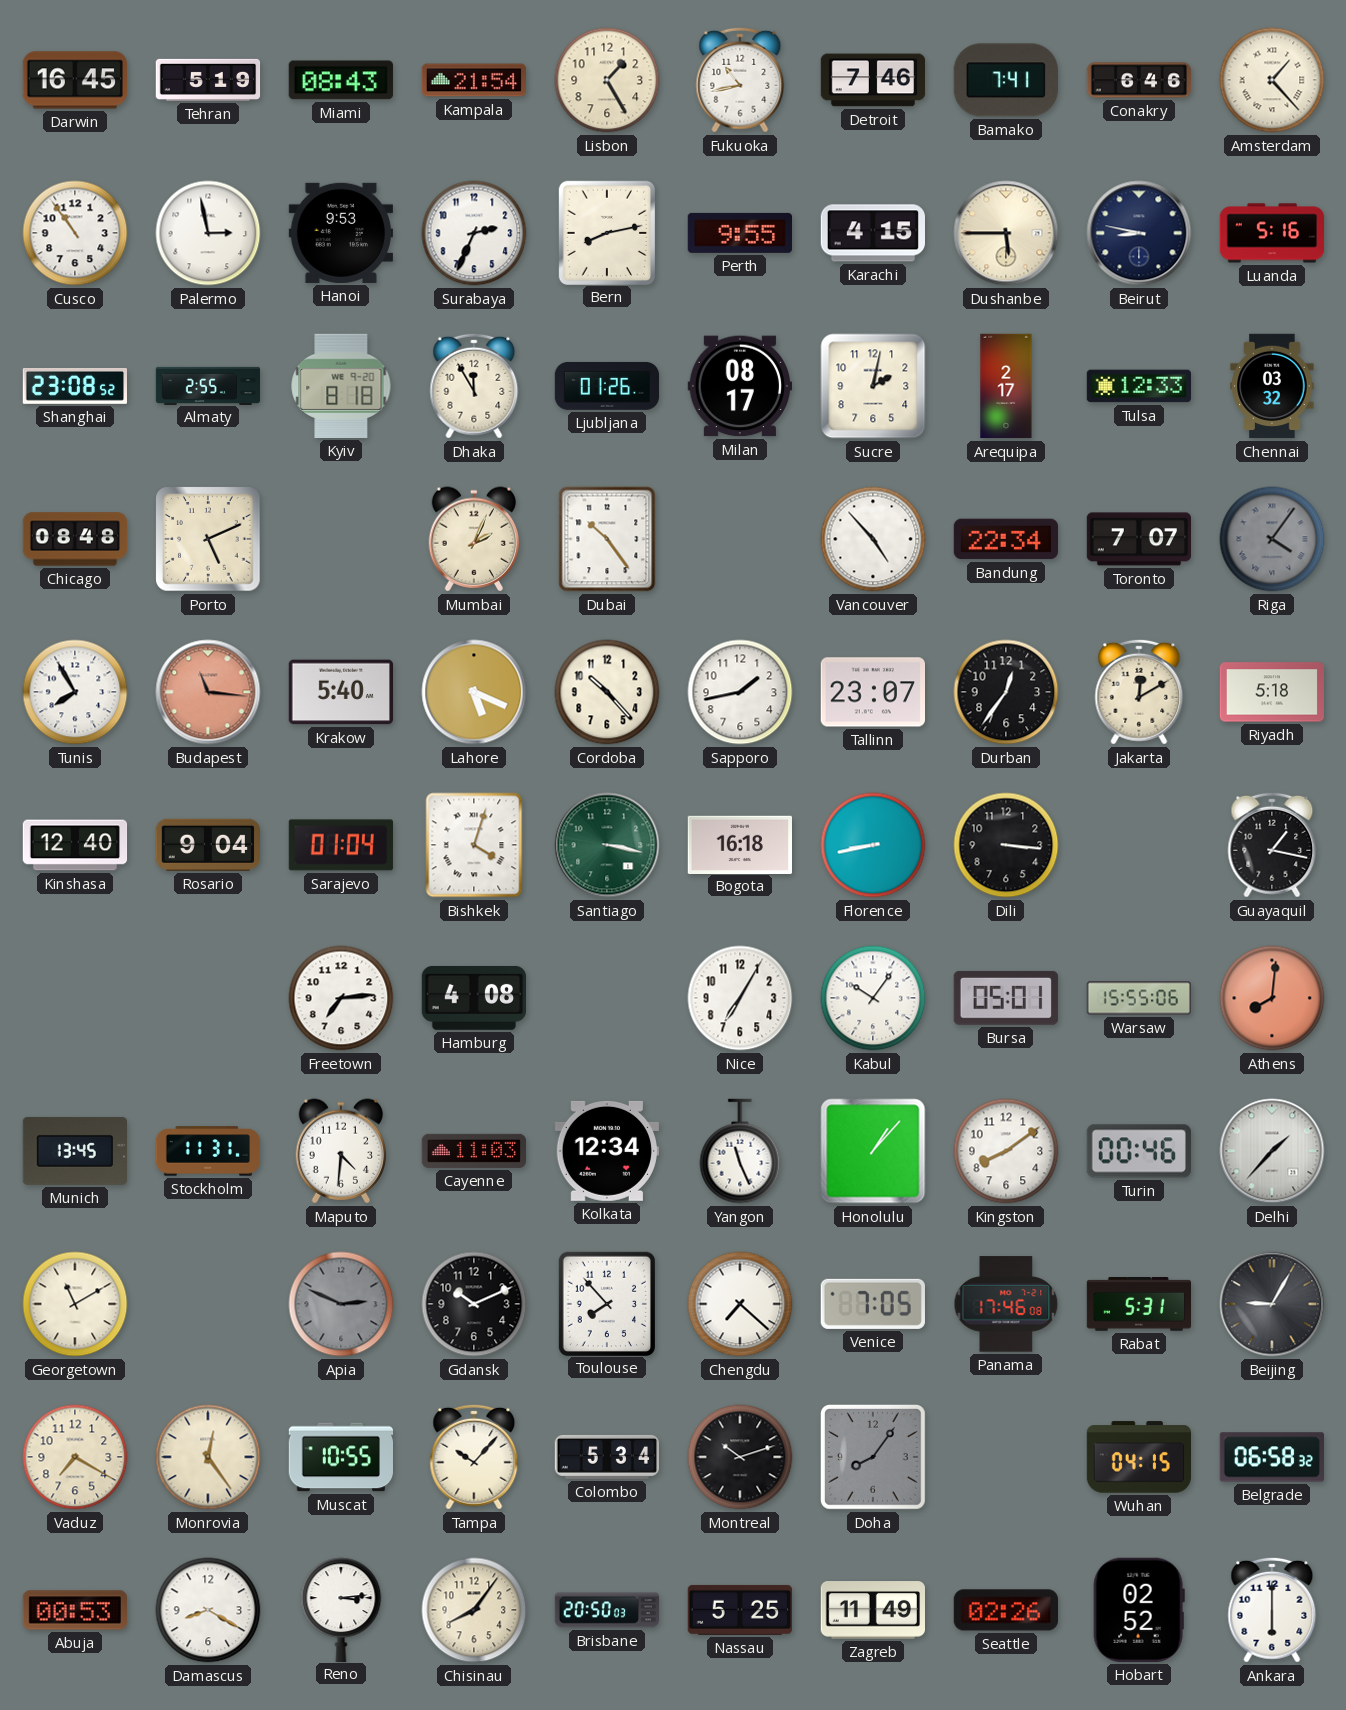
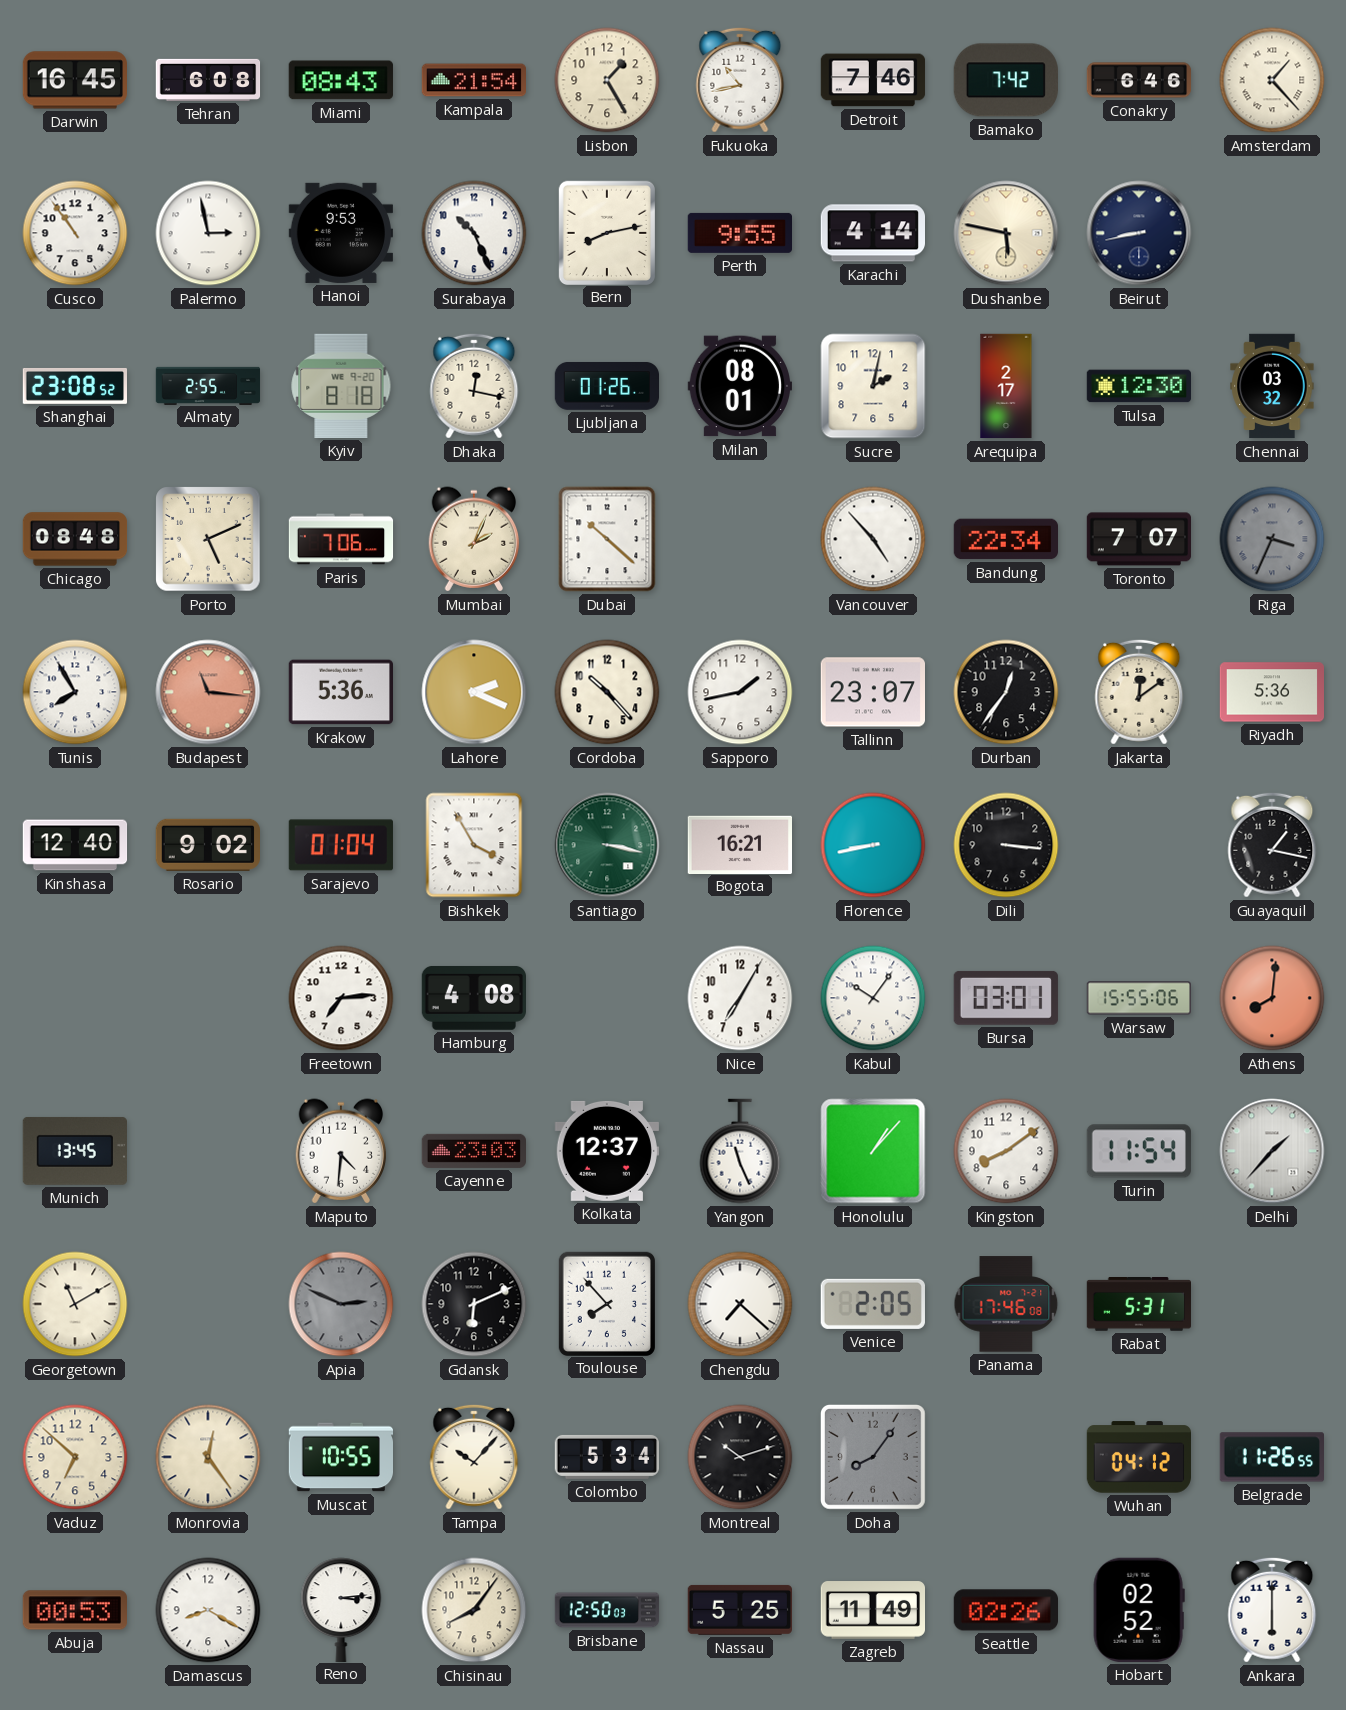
Tehran: 5:19 -> 6:08 (208, 80)
Bamako: 7:41 -> 7:42 (1006, 80)
Surabaya: 2:34 -> 10:26 (474, 233)
Karachi: 4:15 -> 4:14 (872, 233)
Dushanbe: 5:45 -> 5:47 (1006, 233)
Beirut: 8:47 -> 8:43 (1139, 233)
Luanda: 5:16 -> none (1272, 233)
Dhaka: 11:55 -> 12:17 (474, 386)
Milan: 08:17 -> 08:01 (739, 386)
Tulsa: 12:33 -> 12:30 (1138, 386)
Paris: none -> 7:06 (341, 539)
Dubai: 10:24 -> 10:22 (607, 539)
Riga: 4:06 -> 3:34 (1272, 539)
Krakow: 5:40 -> 5:36 (340, 692)
Lahore: 5:19 -> 2:19 (474, 692)
Jakarta: 12:10 -> 12:09 (1139, 692)
Riyadh: 5:18 -> 5:36 (1271, 692)
Rosario: 9:04 -> 9:02 (207, 845)
Bishkek: 4:03 -> 3:55 (474, 845)
Bogota: 16:18 -> 16:21 (739, 844)
Bursa: 05:01 -> 03:01 (1006, 998)
Stockholm: 11:31 -> none (208, 1151)
Cayenne: 11:03 -> 23:03 (473, 1151)
Kolkata: 12:34 -> 12:37 (607, 1151)
Turin: 00:46 -> 11:54 (1138, 1151)
Gdansk: 10:11 -> 6:11 (474, 1304)
Venice: 7:05 -> 2:05 (873, 1304)
Beijing: 9:05 -> none (1272, 1304)
Vaduz: 7:20 -> 6:52 (75, 1457)
Wuhan: 04:15 -> 04:12 (1138, 1457)
Belgrade: 06:58 -> 11:26 (1271, 1457)
Brisbane: 20:50 -> 12:50 (607, 1610)
